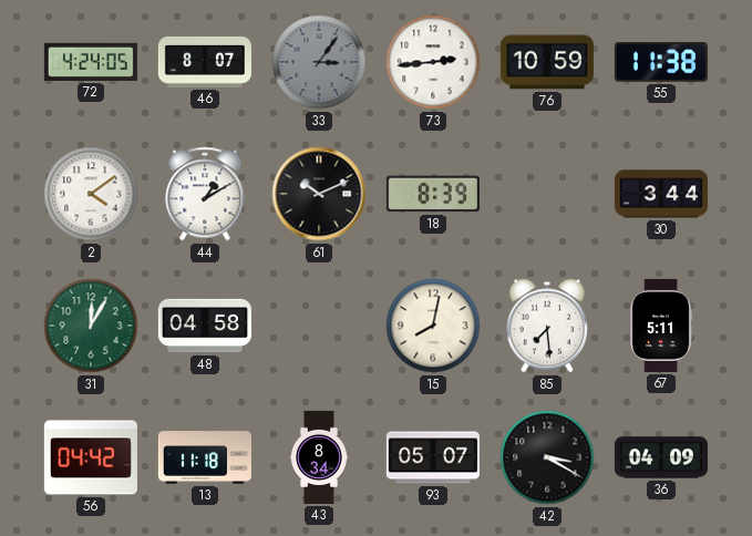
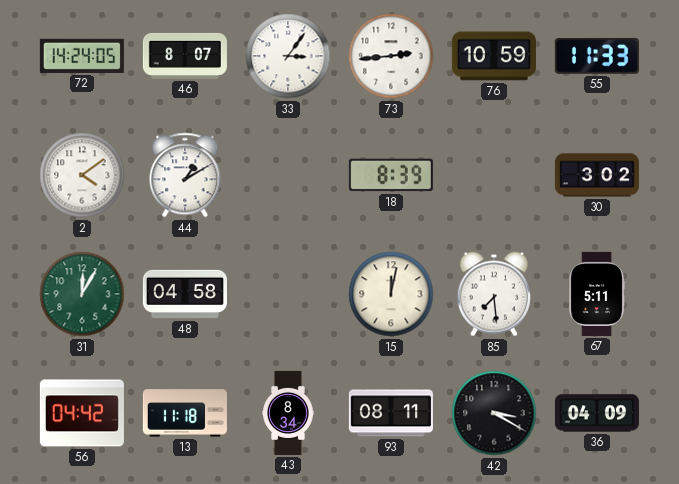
72: 4:24 -> 14:24 (82, 56)
33 dial: grey -> white (288, 56)
55: 11:38 -> 11:33 (597, 56)
61: 10:11 -> none (319, 194)
30: 3:44 -> 3:02 (597, 175)
15: 8:02 -> 12:02 (391, 294)
93: 05:07 -> 08:11 (391, 413)
